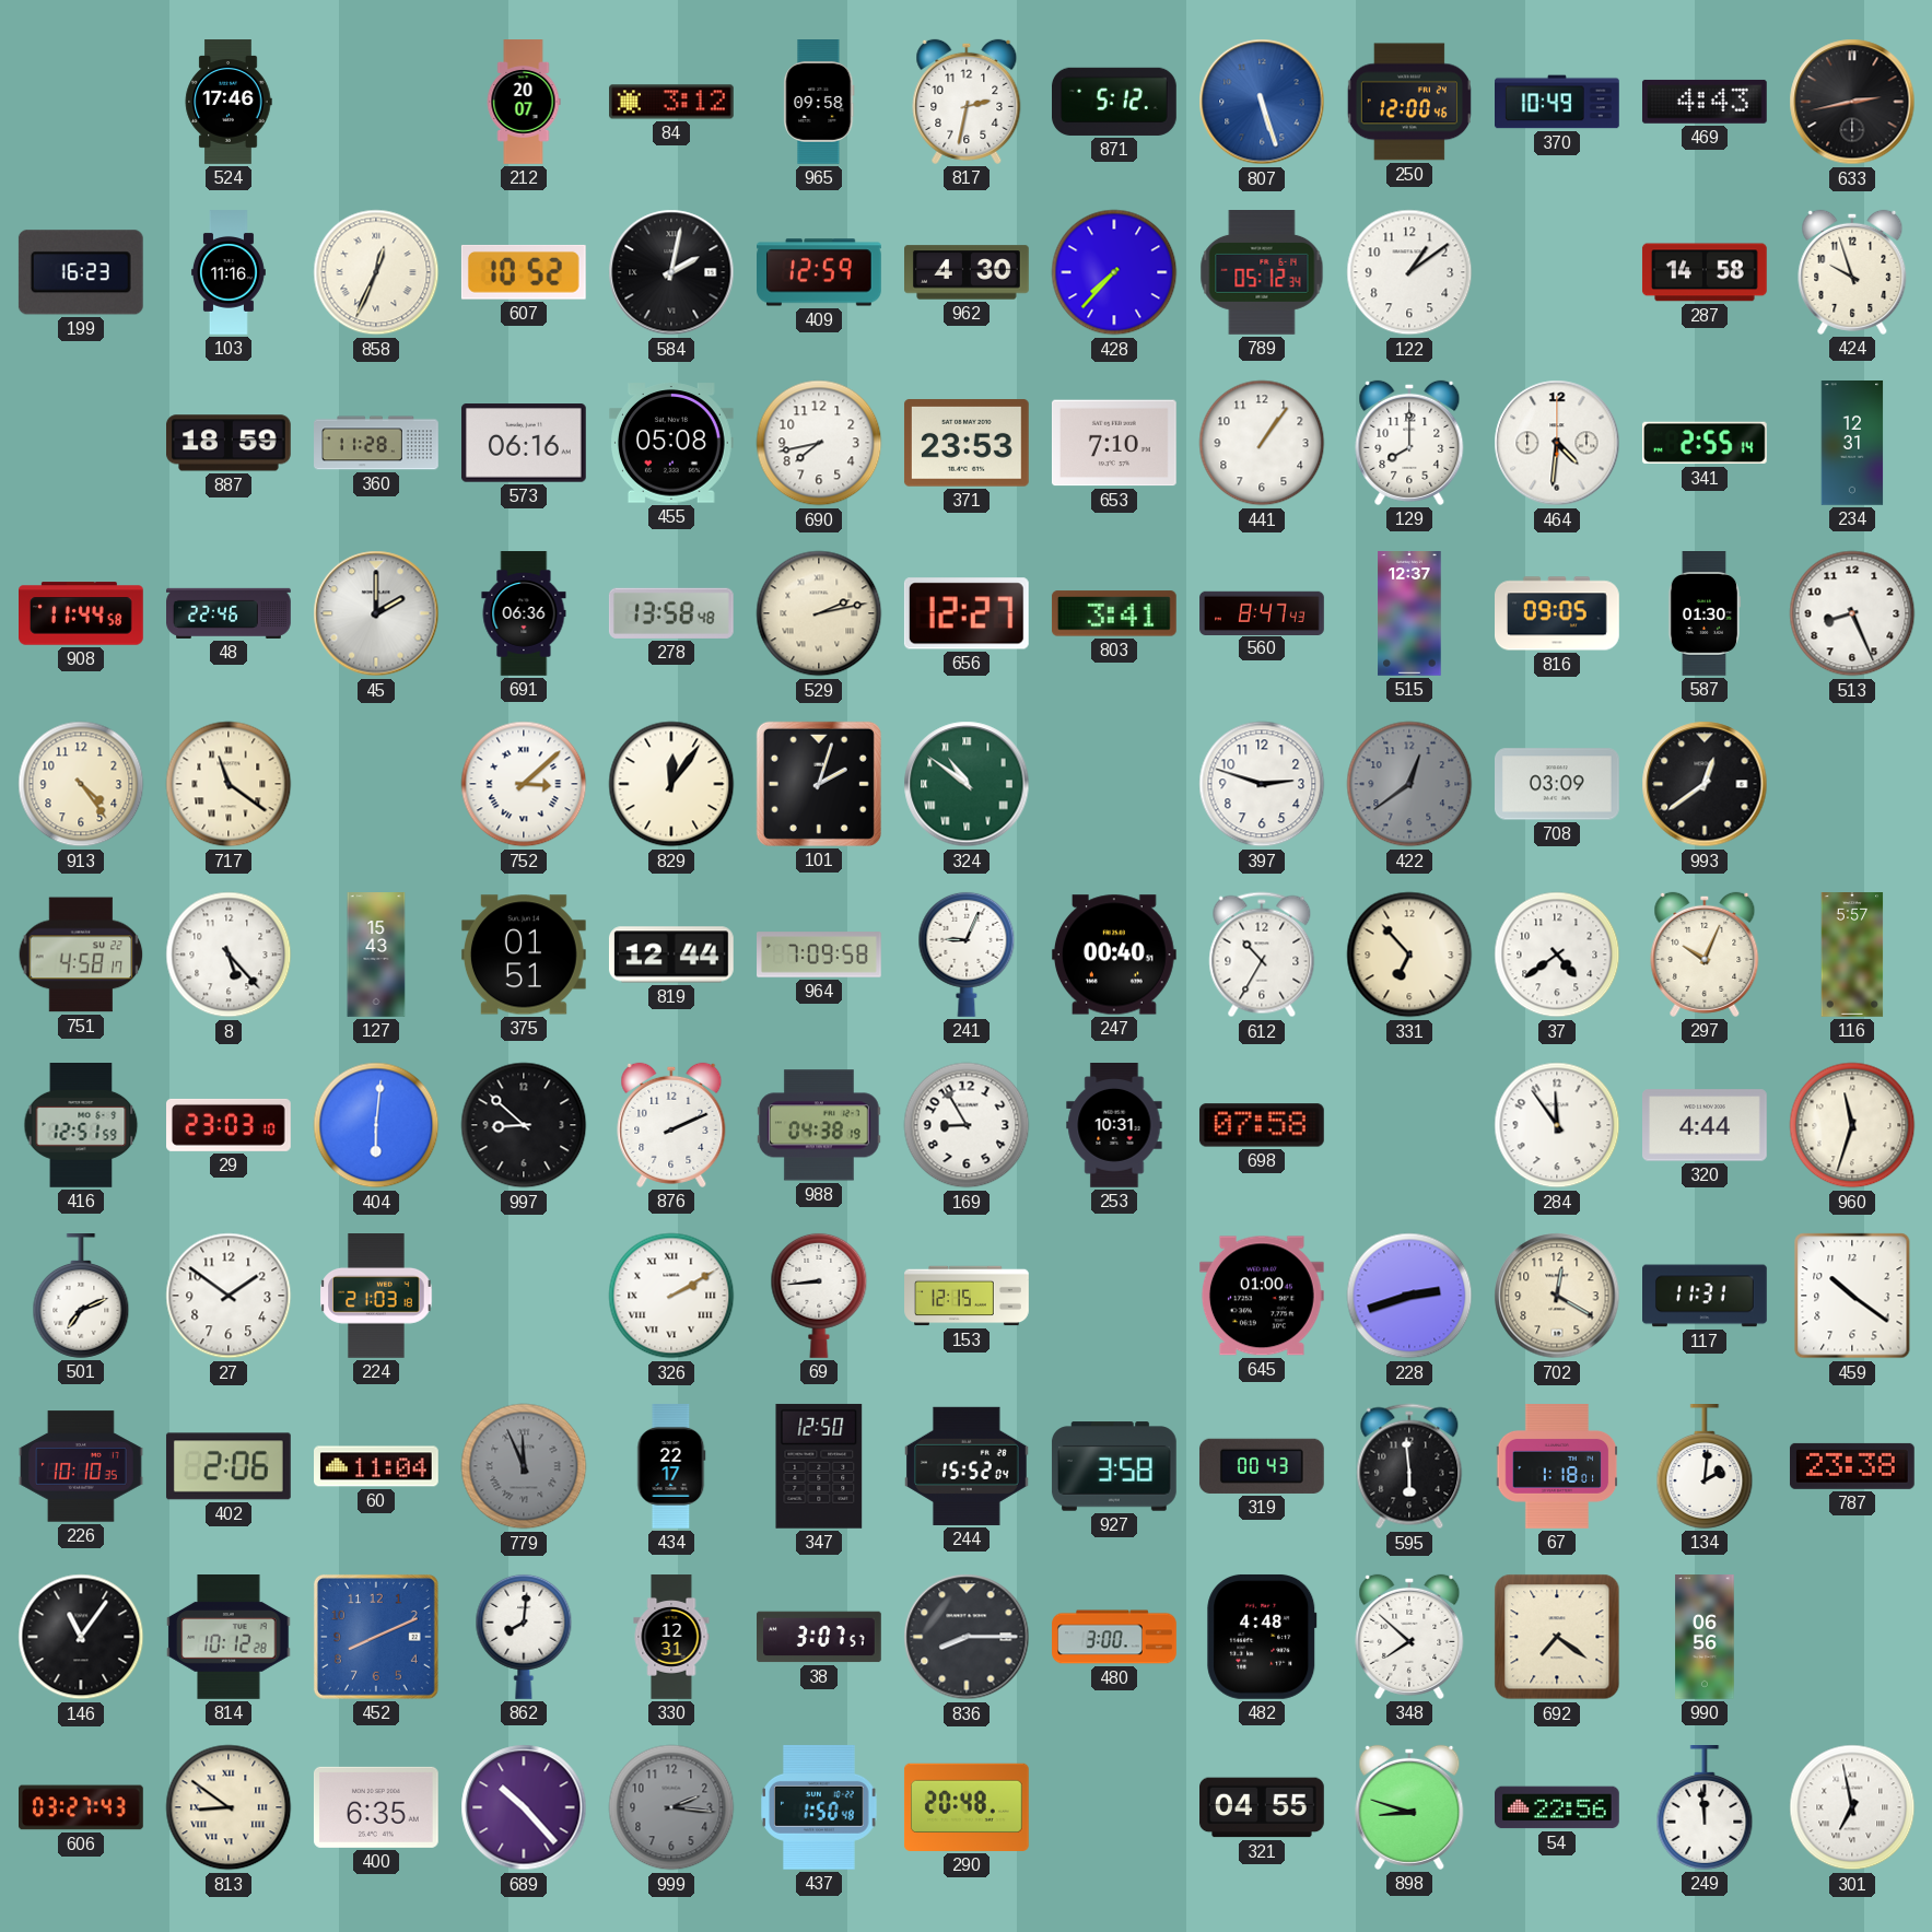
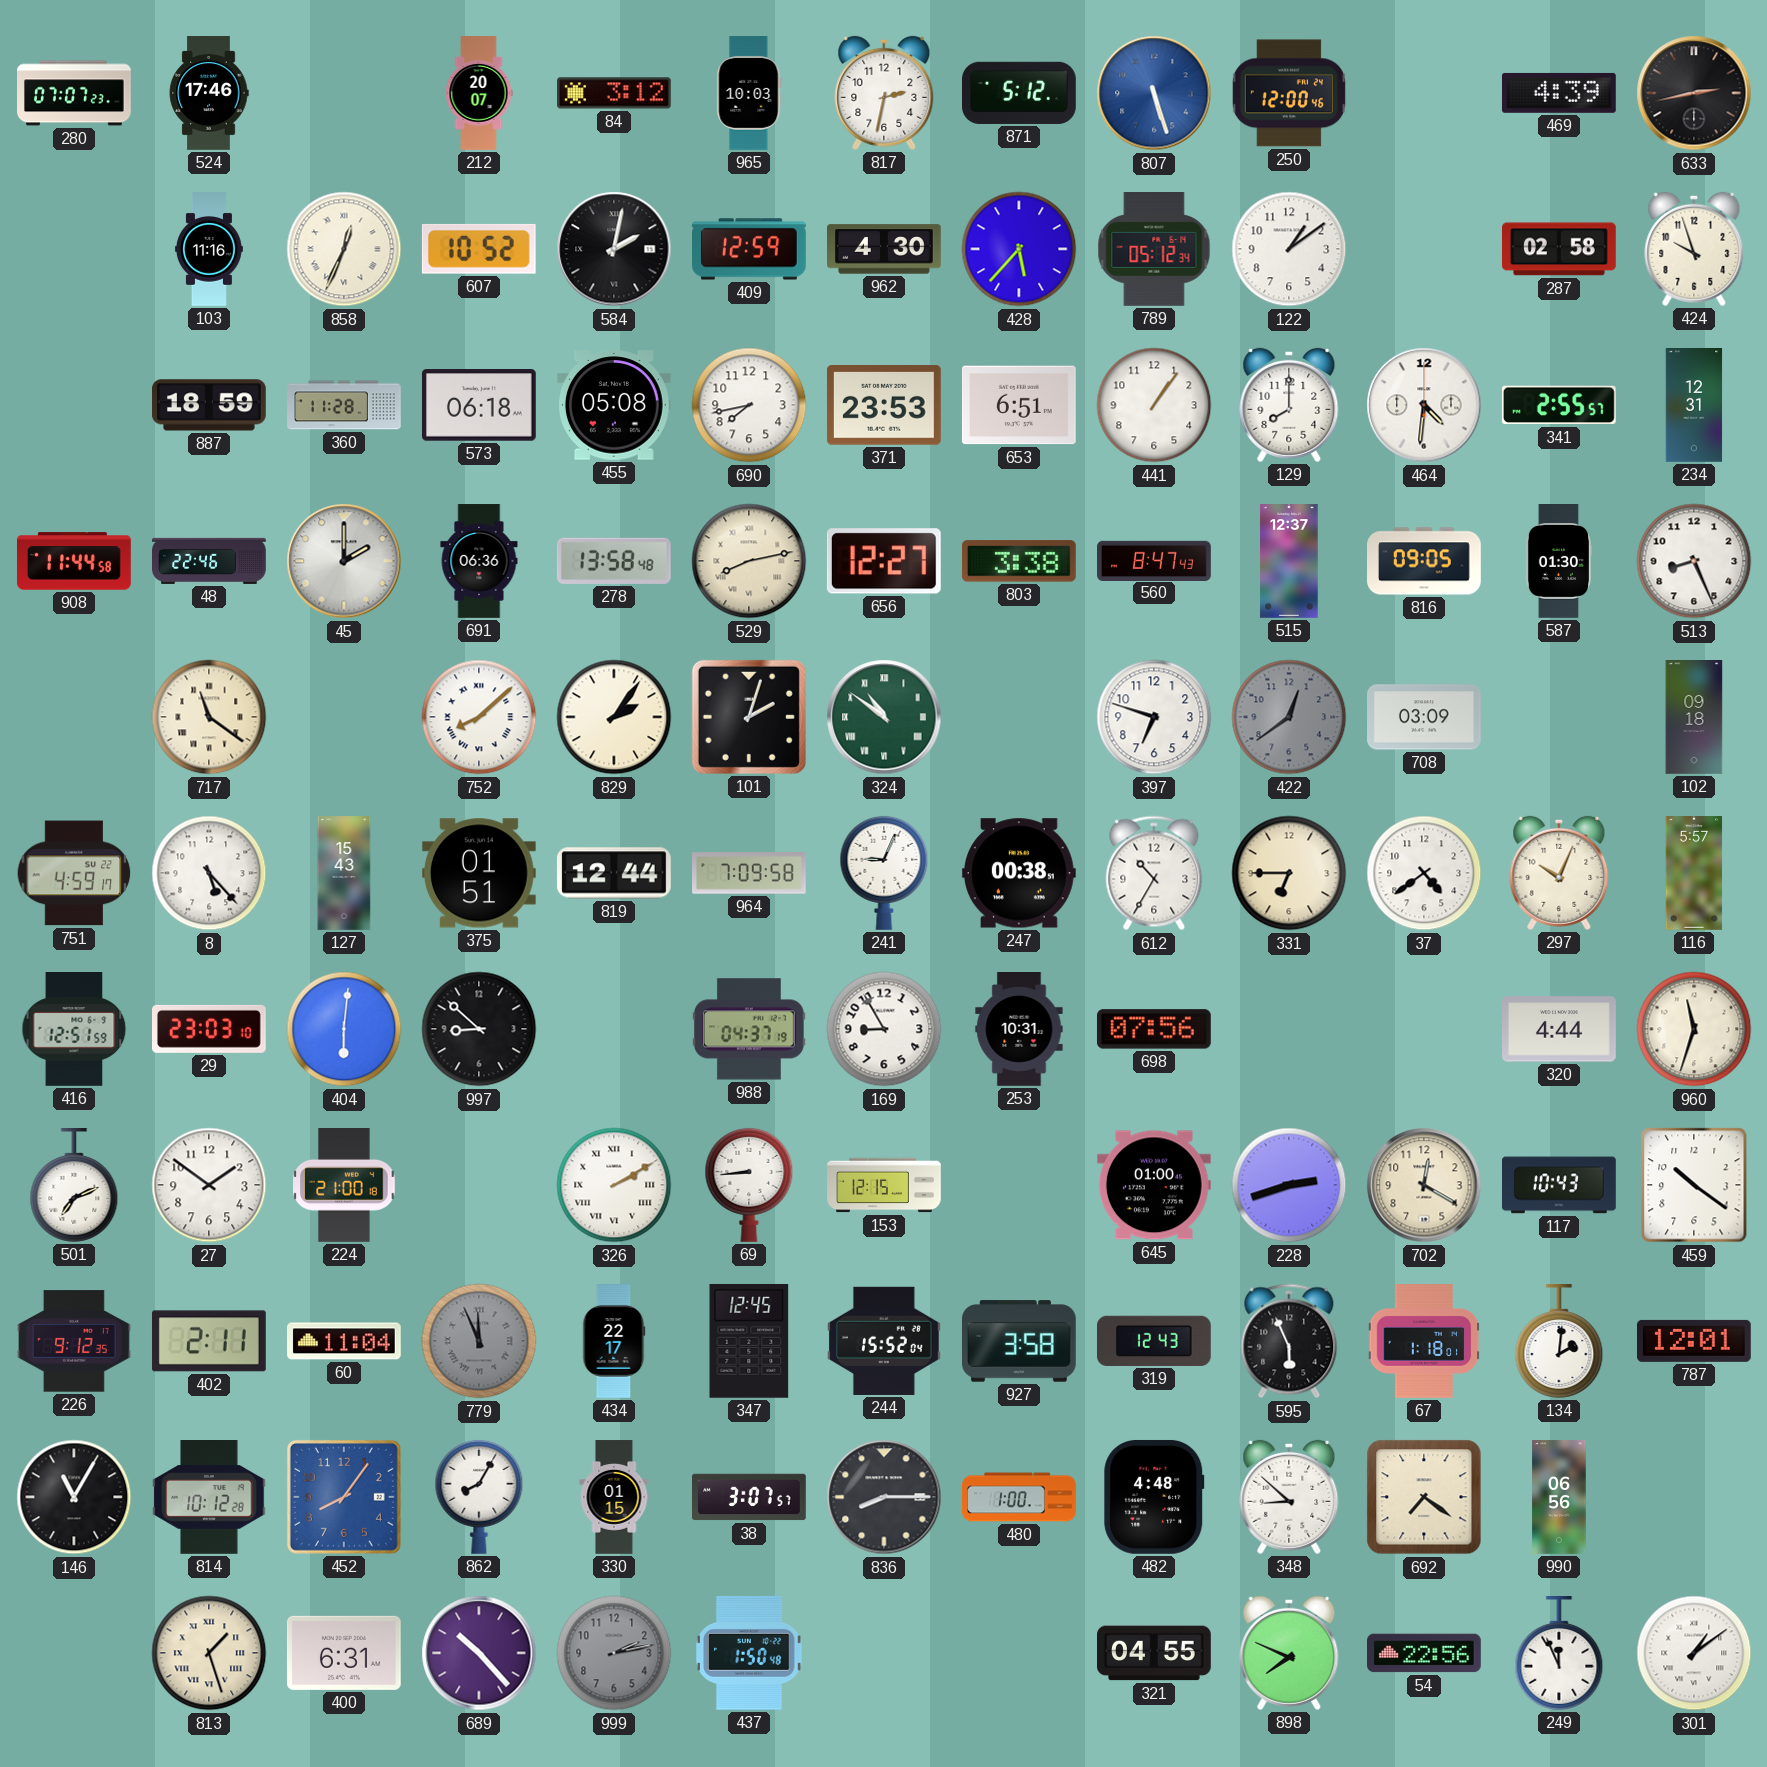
280: none -> 07:07 (74, 93)
965: 09:58 -> 10:03 (749, 94)
370: 10:49 -> none (1558, 102)
469: 4:43 -> 4:39 (1559, 93)
199: 16:23 -> none (81, 272)
428: 7:37 -> 5:37 (1019, 249)
287: 14:58 -> 02:58 (1559, 249)
573: 06:16 -> 06:18 (479, 405)
653: 7:10 -> 6:51 (1019, 405)
341: 2:55:14 -> 2:55:57 (1559, 405)
529: 2:13 -> 8:13 (749, 561)
803: 3:41 -> 3:38 (1019, 561)
913: 4:24 -> none (81, 784)
752: 3:08 -> 8:08 (479, 717)
829: 12:06 -> 2:06 (614, 717)
397: 2:48 -> 6:48 (1154, 717)
993: 12:39 -> none (1705, 784)
102: none -> 09:18 (1694, 717)
751: 4:58 -> 4:59 (74, 873)
247: 00:40 -> 00:38 (1019, 873)
331: 6:53 -> 6:45 (1289, 873)
876: 2:11 -> none (671, 1125)
988: 04:38 -> 04:37 (749, 1029)
698: 07:58 -> 07:56 (1154, 1029)
284: 11:54 -> none (1557, 1125)
224: 21:03 -> 21:00 (344, 1186)
117: 11:31 -> 10:43 (1560, 1185)
226: 10:10 -> 9:12 (75, 1341)
402: 2:06 -> 2:11 (209, 1341)
347: 12:50 -> 12:45 (749, 1341)
319: 00:43 -> 12:43 (1154, 1341)
595: 5:59 -> 5:56 (1289, 1341)
787: 23:38 -> 12:01 (1694, 1341)
146: 11:06 -> 11:05 (74, 1497)
452: 8:11 -> 8:06 (344, 1497)
862: 8:01 -> 8:05 (479, 1497)
330: 12:31 -> 01:15 (614, 1497)
480: 3:00 -> 1:00 (1019, 1497)
348: 7:52 -> 8:52 (1289, 1497)
606: 03:27 -> none (82, 1807)
813: 8:51 -> 1:27 (209, 1653)
400: 6:35 -> 6:31 (344, 1653)
999: 2:16 -> 2:13 (614, 1653)
290: 20:48 -> none (967, 1807)
898: 8:48 -> 7:49 (1289, 1653)
249: 11:59 -> 11:56 (1559, 1654)
301: 6:58 -> 1:09 (1694, 1653)
